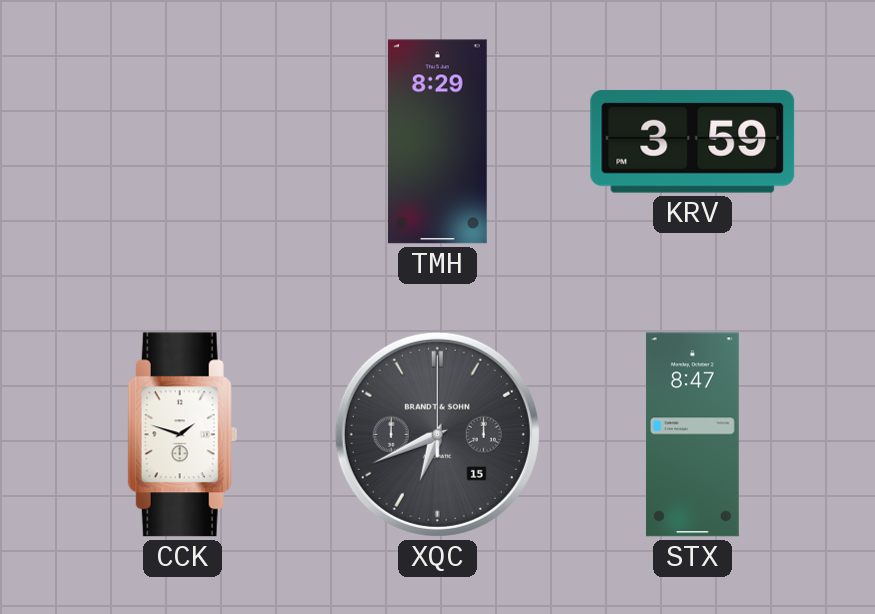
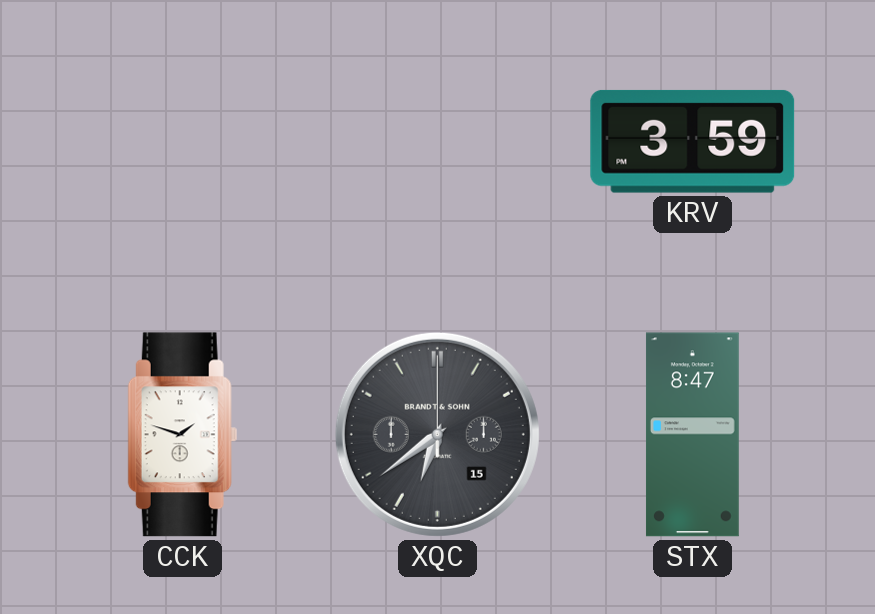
TMH: 8:29 -> none (437, 142)
XQC: 6:41 -> 6:39 (437, 434)
